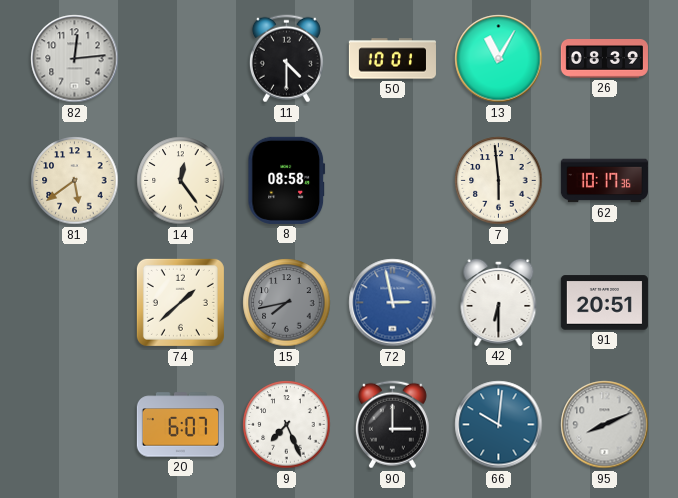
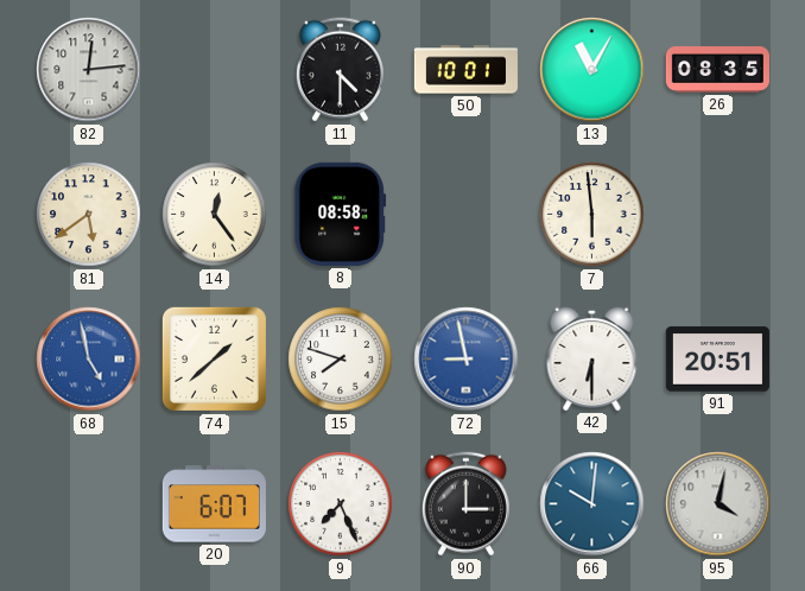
26: 08:39 -> 08:35 (717, 70)
62: 10:17 -> none (604, 181)
68: none -> 4:58 (89, 360)
15: 7:43 -> 7:48 (341, 360)
15 dial: grey -> white (341, 360)
72: 2:58 -> 8:58 (467, 360)
95: 8:11 -> 4:02 (718, 504)
